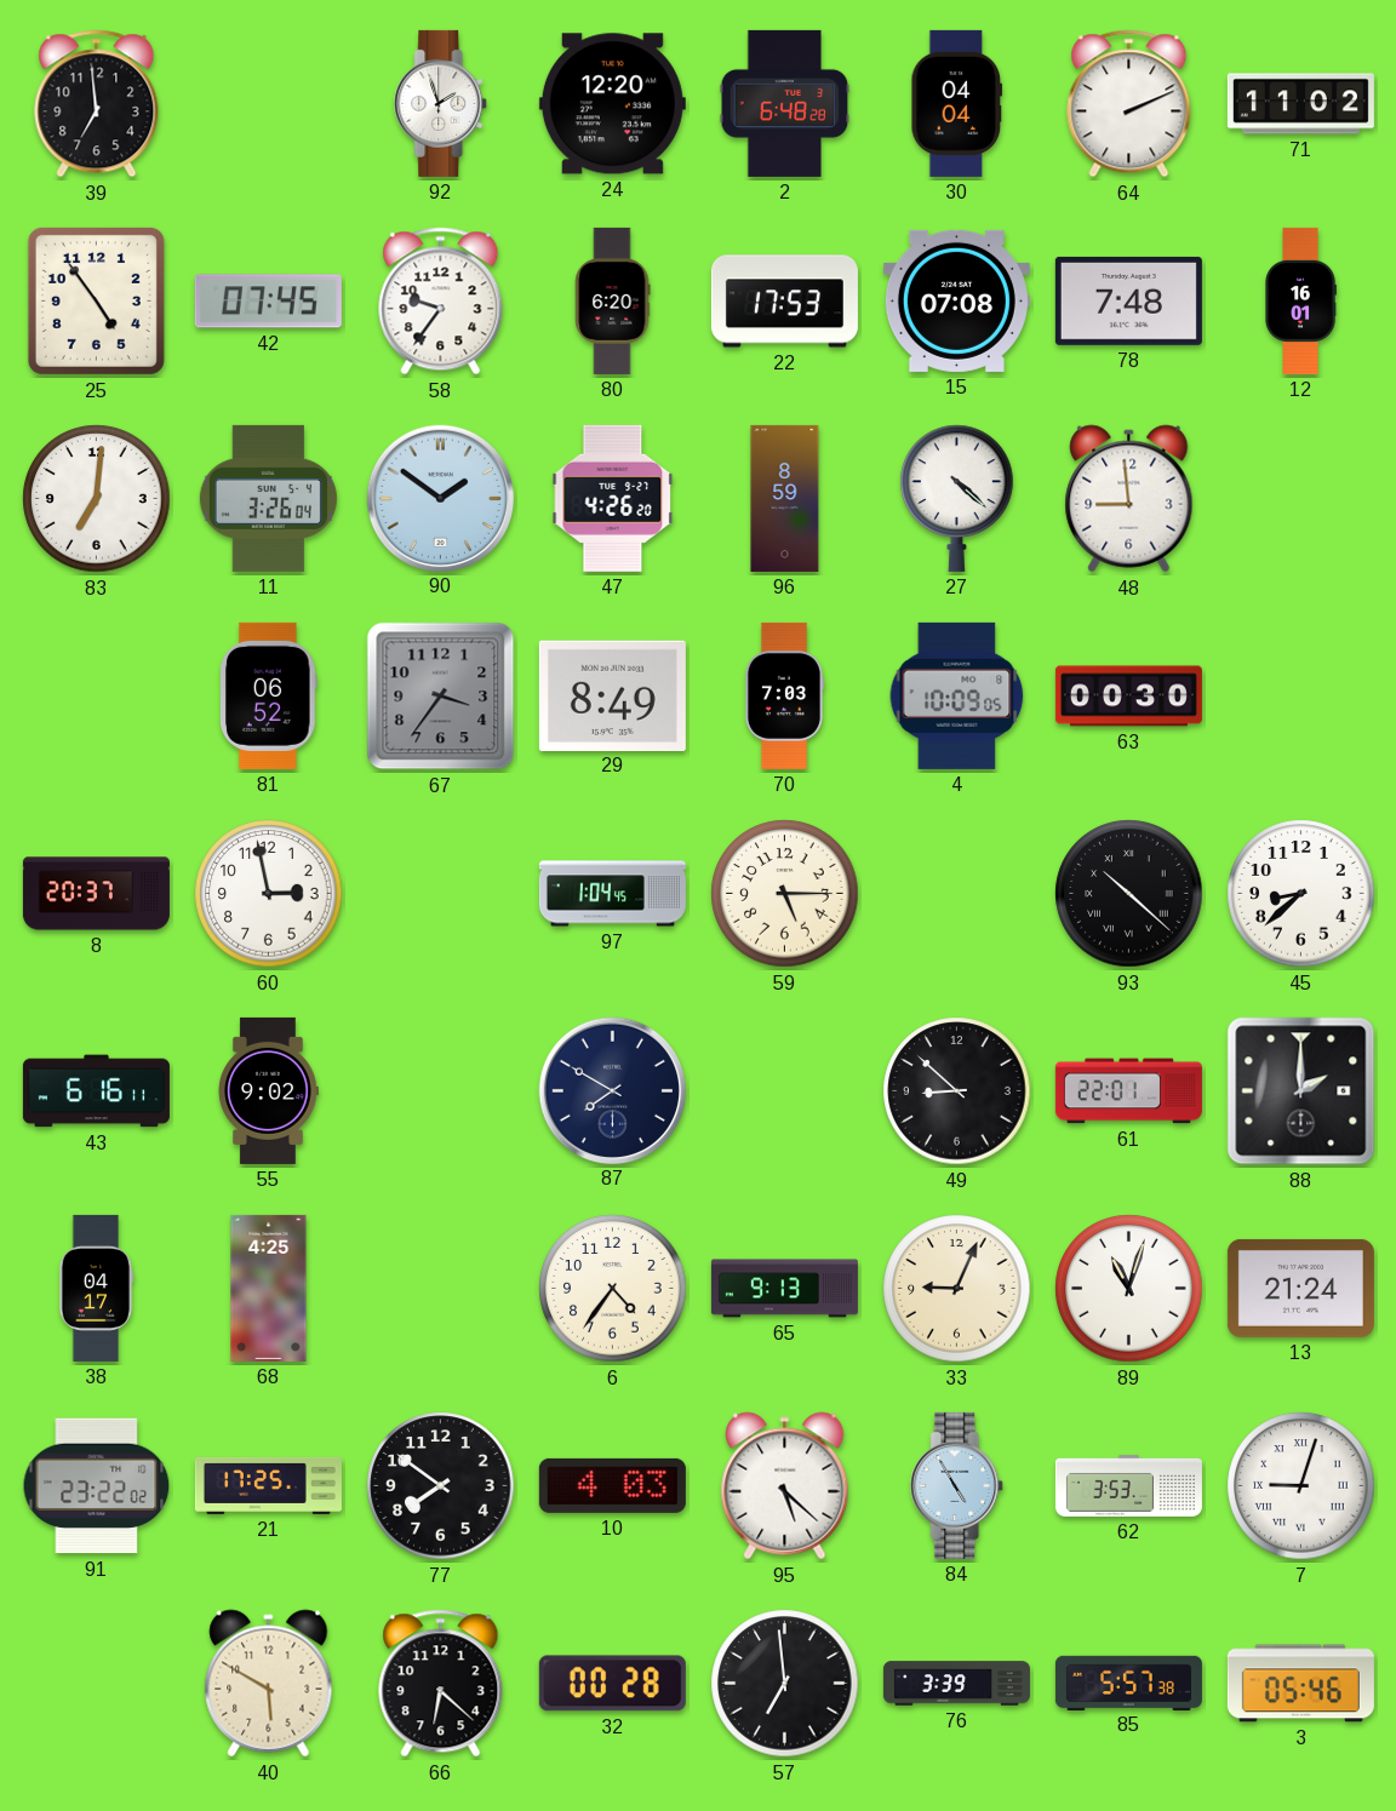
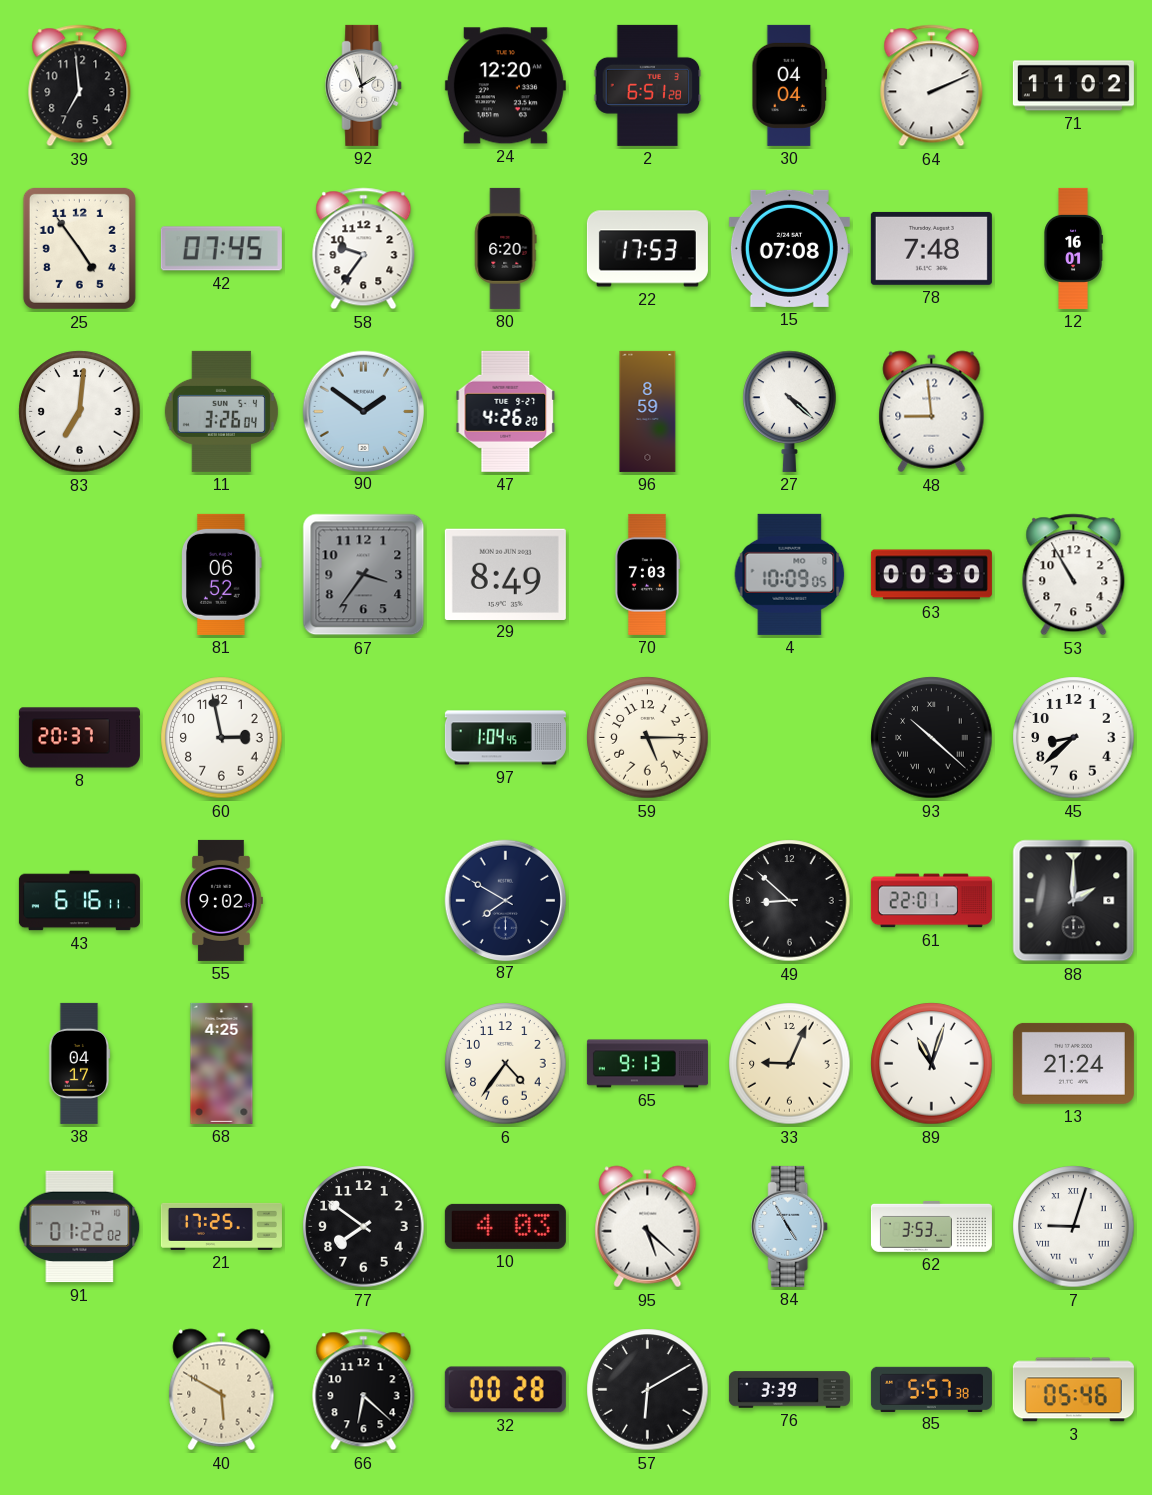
2: 6:48 -> 6:51 (648, 85)
53: none -> 10:55 (1074, 575)
91: 23:22 -> 01:22 (80, 1227)
57: 6:59 -> 6:10 (648, 1390)
